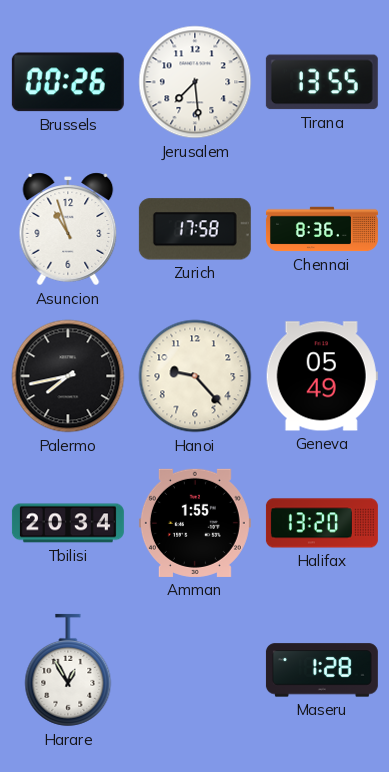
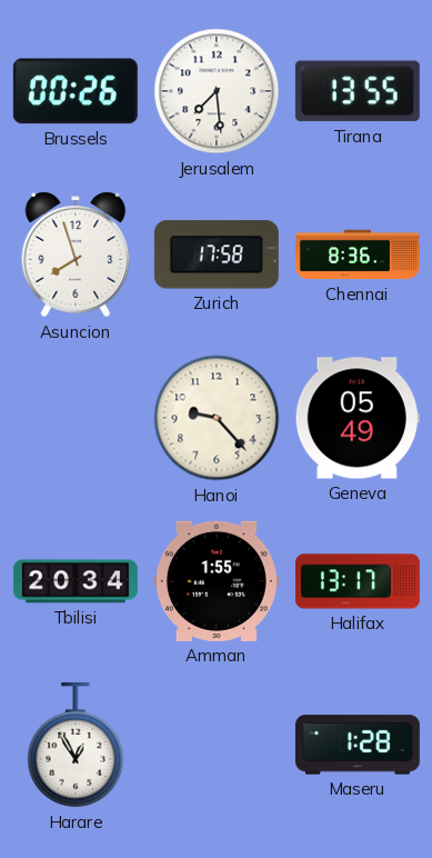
Asuncion: 10:57 -> 7:57 (76, 255)
Palermo: 7:43 -> none (68, 376)
Halifax: 13:20 -> 13:17 (358, 581)
